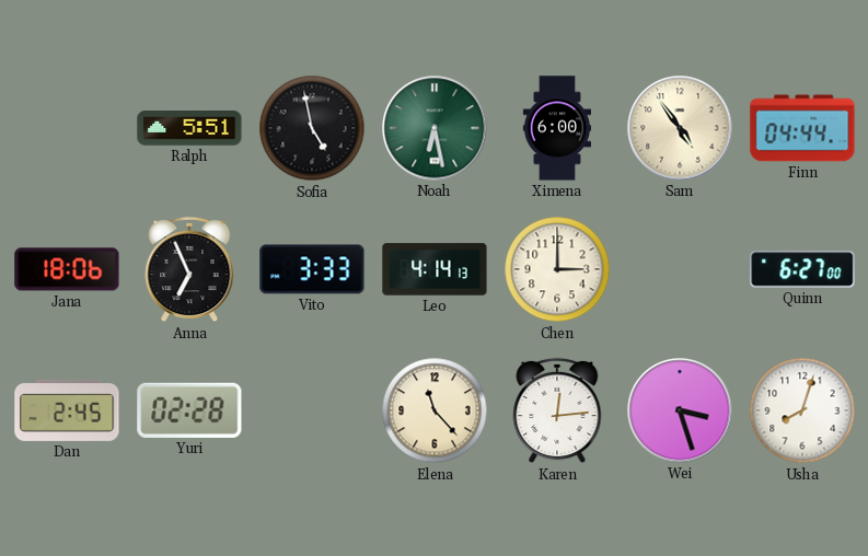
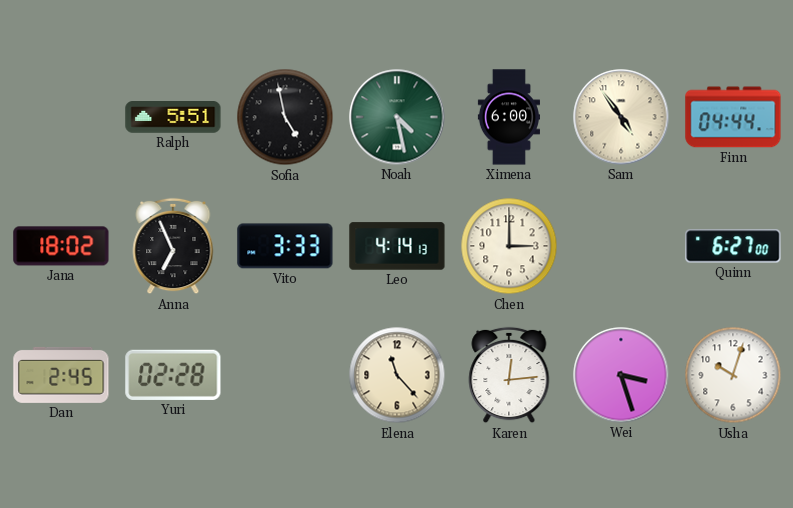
Noah: 6:28 -> 4:28 (397, 117)
Jana: 18:06 -> 18:02 (61, 246)
Usha: 8:03 -> 10:03 (733, 375)
